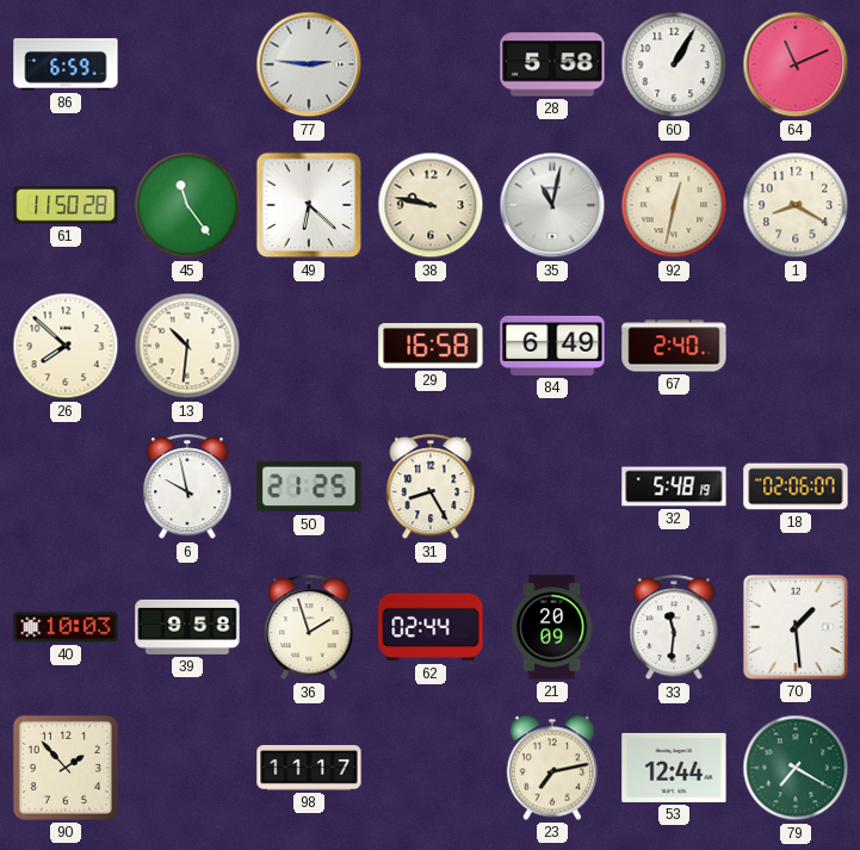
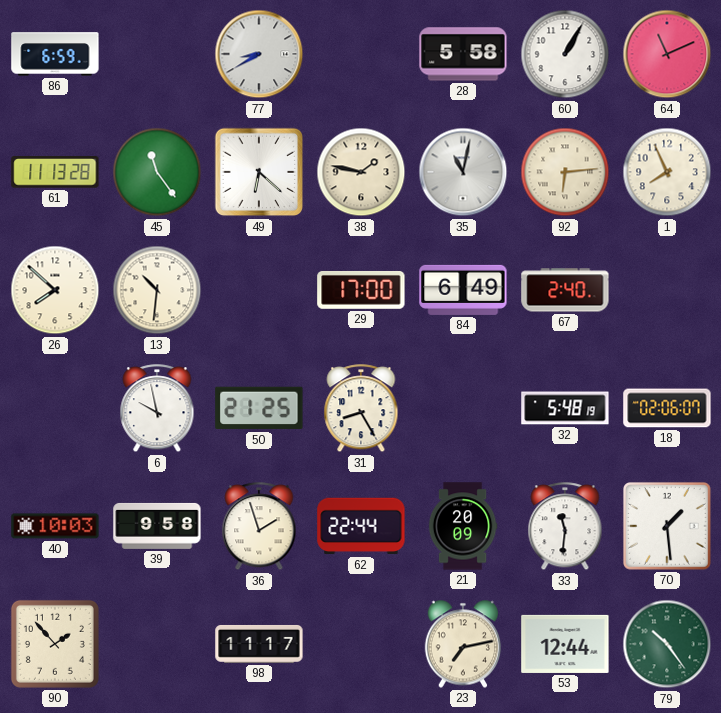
77: 2:46 -> 8:40 (259, 54)
61: 11:50 -> 11:13 (55, 172)
38: 9:47 -> 1:47 (361, 172)
92: 12:32 -> 6:14 (565, 172)
1: 8:20 -> 7:56 (667, 172)
29: 16:58 -> 17:00 (361, 290)
62: 02:44 -> 22:44 (361, 526)
79: 7:20 -> 10:24 (667, 644)
